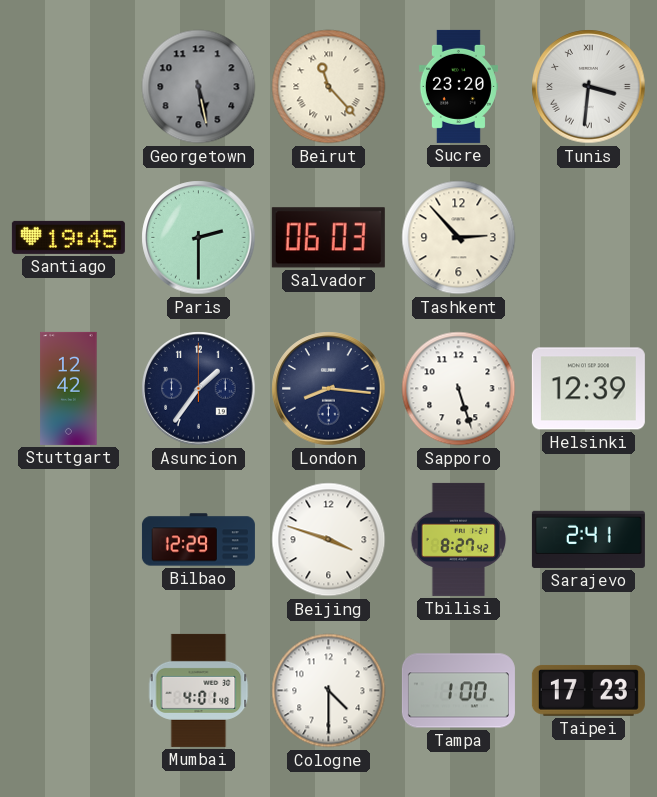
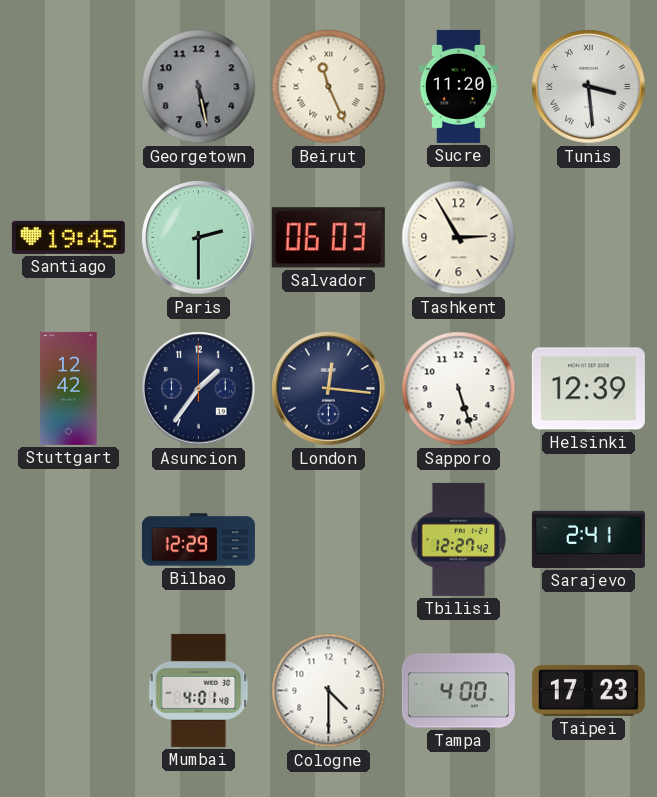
Beirut: 11:23 -> 11:26 (329, 87)
Sucre: 23:20 -> 11:20 (458, 86)
Tunis: 3:31 -> 3:29 (589, 87)
Tashkent: 2:53 -> 2:55 (459, 238)
London: 8:16 -> 12:16 (329, 389)
Beijing: 3:48 -> none (329, 540)
Tbilisi: 8:27 -> 12:27 (459, 539)
Tampa: 1:00 -> 4:00 (458, 691)
